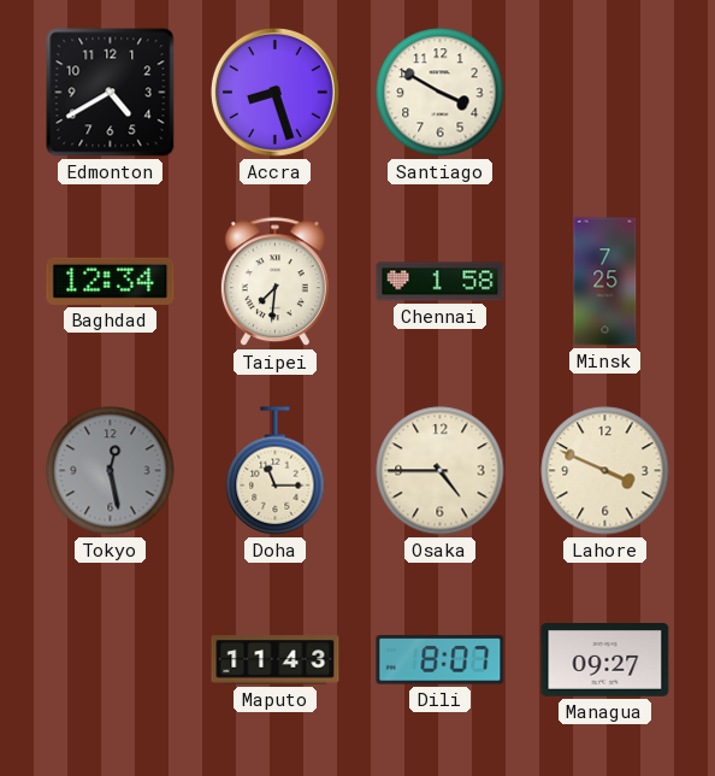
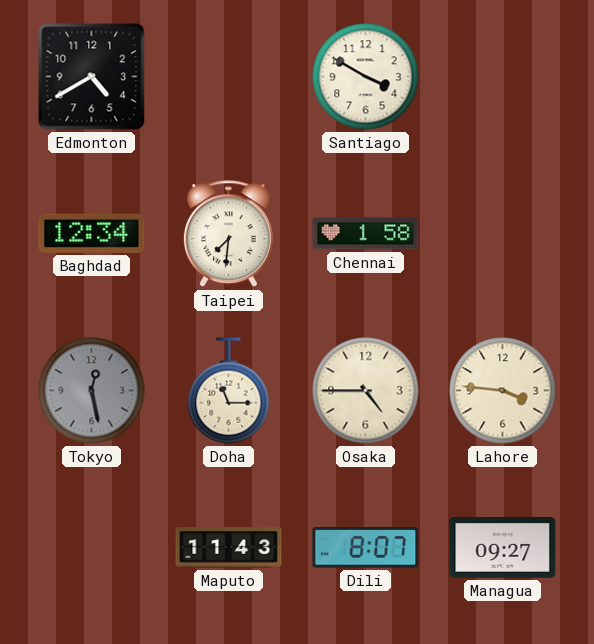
Accra: 8:27 -> none (274, 92)
Minsk: 7:25 -> none (605, 282)
Lahore: 3:49 -> 3:46 (503, 391)
